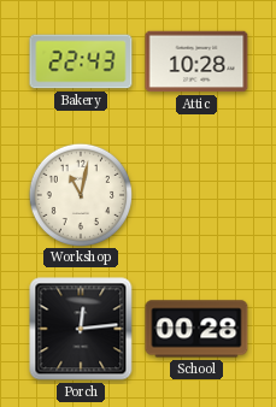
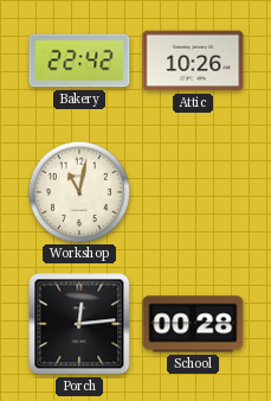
Bakery: 22:43 -> 22:42 (79, 61)
Attic: 10:28 -> 10:26 (193, 61)
